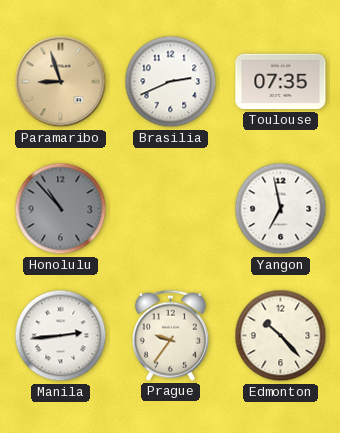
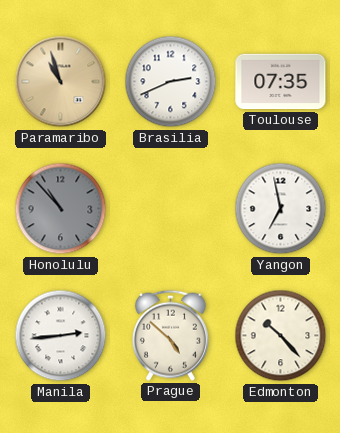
Paramaribo: 8:57 -> 10:57 (61, 82)
Prague: 9:36 -> 4:52 (170, 335)
